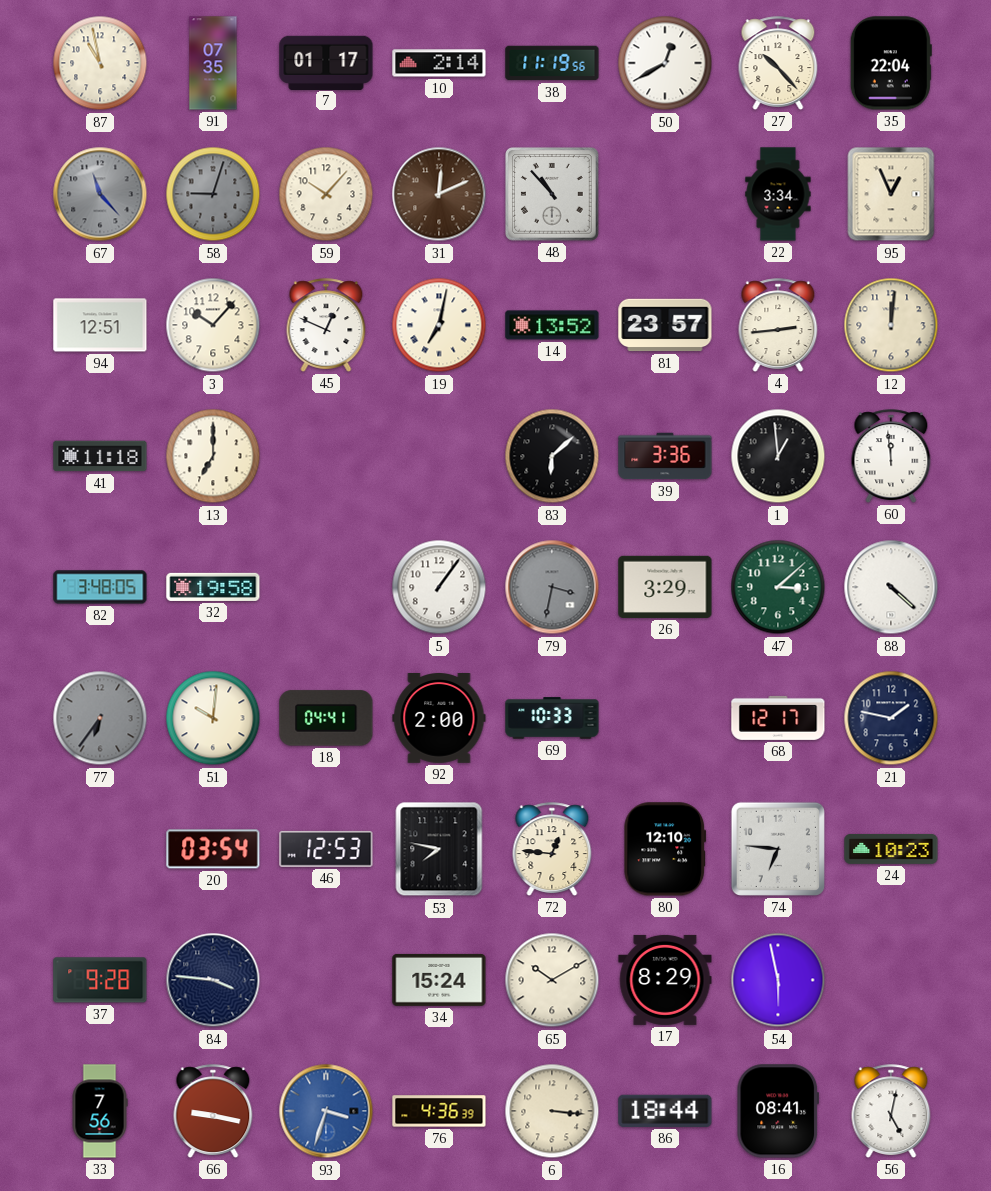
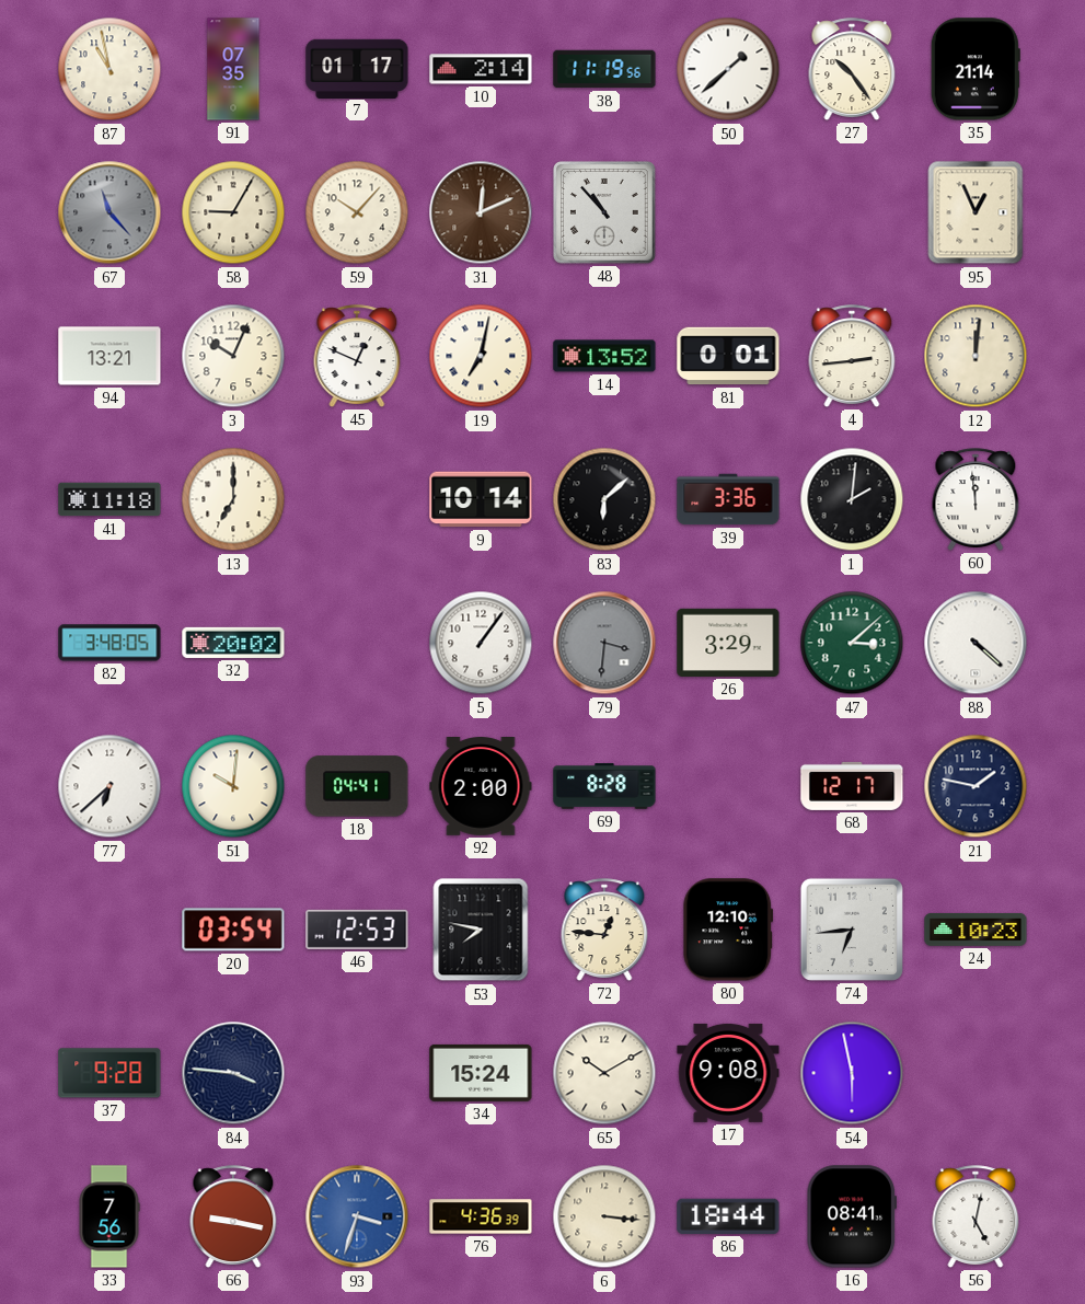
50: 12:40 -> 1:38 (728, 69)
27: 10:23 -> 10:24 (852, 69)
35: 22:04 -> 21:14 (976, 69)
58: 9:03 -> 9:05 (233, 212)
58 dial: grey -> cream (233, 212)
22: 3:34 -> none (778, 194)
94: 12:51 -> 13:21 (109, 356)
3: 10:07 -> 10:04 (233, 356)
81: 23:57 -> 0:01 (728, 356)
9: none -> 10:14 (481, 499)
1: 12:59 -> 2:01 (852, 499)
32: 19:58 -> 20:02 (233, 643)
79: 3:32 -> 3:31 (604, 643)
77: 6:36 -> 6:38 (109, 786)
77 dial: grey -> white (109, 786)
69: 10:33 -> 8:28 (604, 786)
74: 6:46 -> 6:44 (852, 930)
17: 8:29 -> 9:08 (728, 1073)
